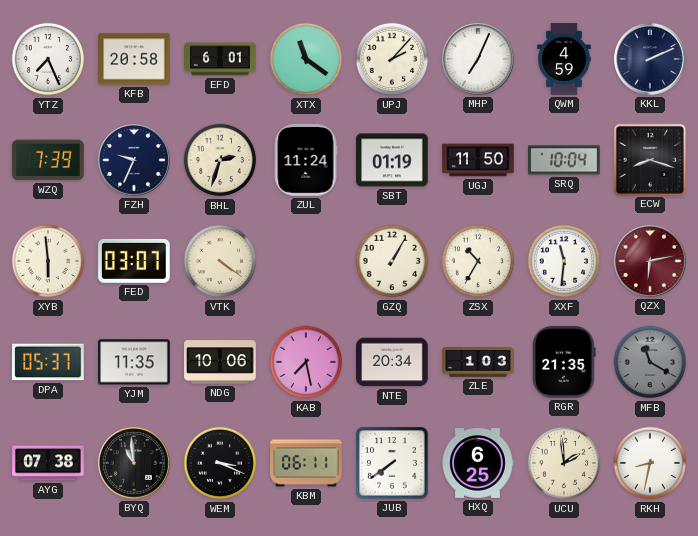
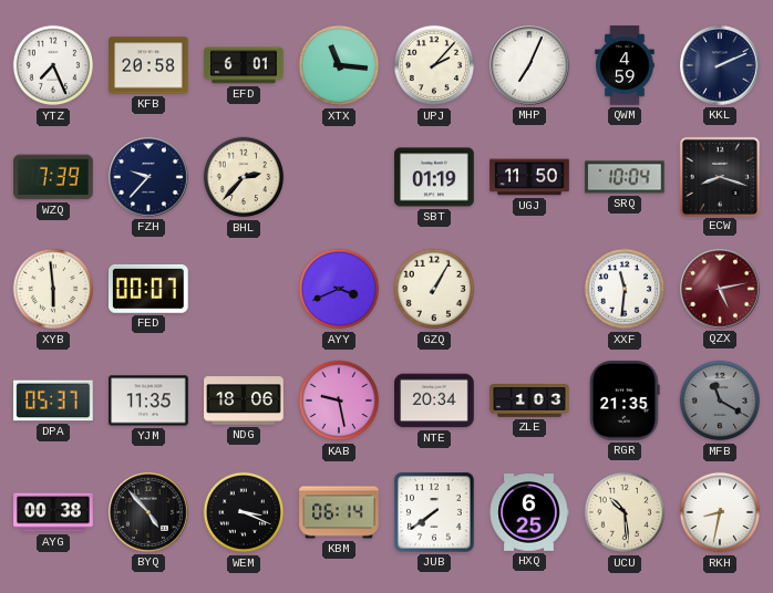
XTX: 11:21 -> 11:16 (339, 65)
FZH: 9:34 -> 9:37 (150, 178)
BHL: 2:33 -> 2:37 (244, 177)
ZUL: 11:24 -> none (306, 160)
FED: 03:07 -> 00:07 (150, 289)
VTK: 4:21 -> none (220, 261)
AYY: none -> 3:41 (339, 289)
ZSX: 10:35 -> none (478, 261)
QZX: 6:13 -> 5:13 (721, 290)
NDG: 10:06 -> 18:06 (244, 400)
KAB: 7:28 -> 9:28 (339, 400)
AYG: 07:38 -> 00:38 (53, 512)
BYQ: 10:59 -> 4:53 (150, 513)
KBM: 06:11 -> 06:14 (339, 512)
UCU: 1:59 -> 10:29 (625, 512)
